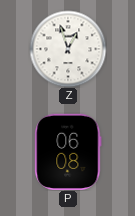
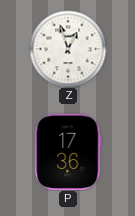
P: 06:08 -> 17:36 (68, 152)
